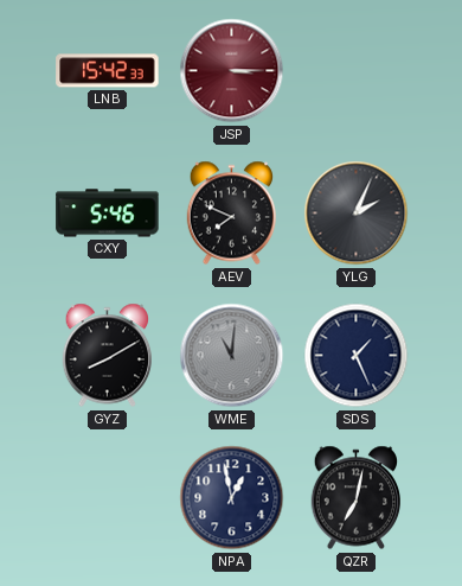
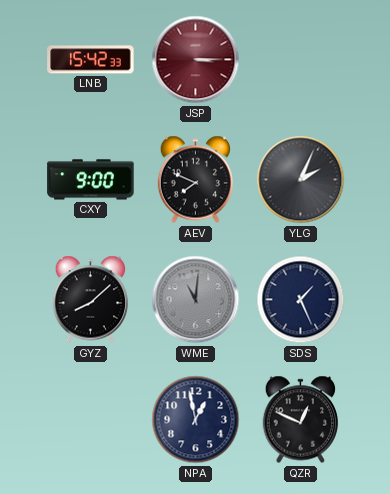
CXY: 5:46 -> 9:00 (91, 180)
GYZ: 8:10 -> 8:08 (91, 300)
QZR: 7:02 -> 12:49 (301, 420)
